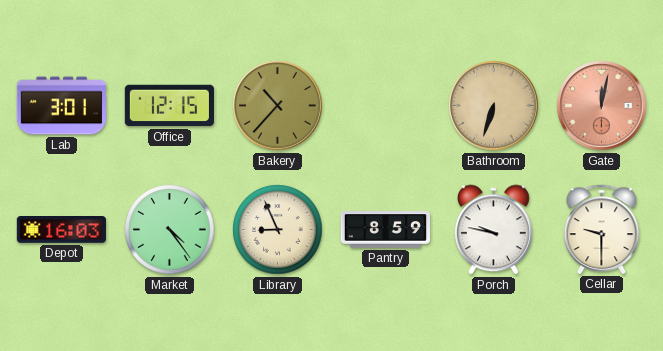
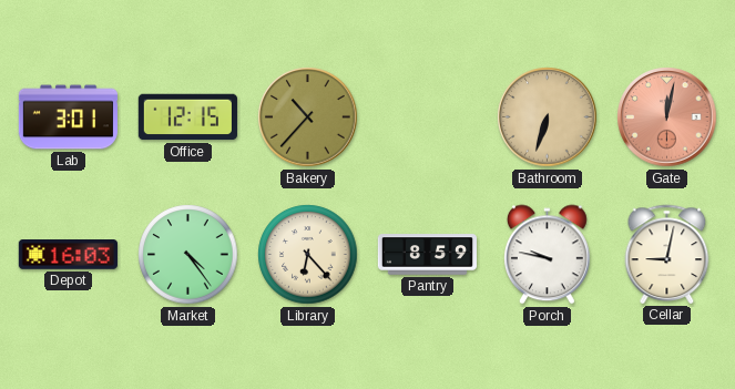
Library: 8:56 -> 6:23 (308, 255)
Cellar: 9:30 -> 9:02 (667, 254)
